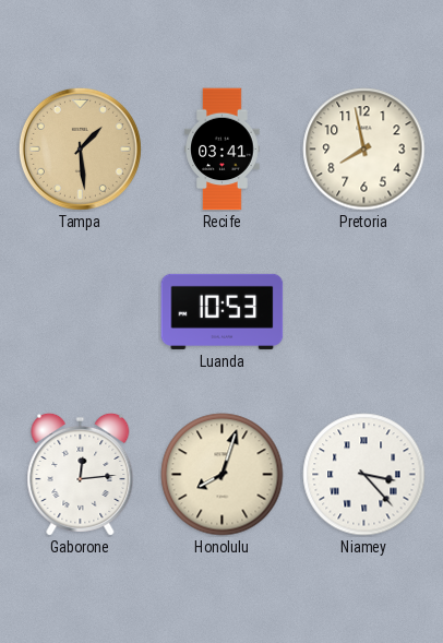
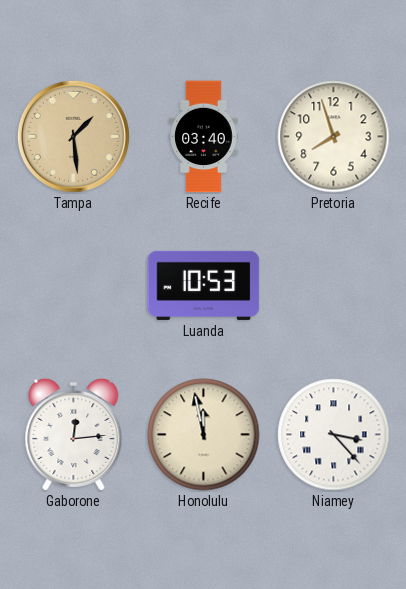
Recife: 03:41 -> 03:40 (204, 137)
Pretoria: 7:58 -> 7:57 (334, 137)
Honolulu: 8:03 -> 11:58 (204, 435)
